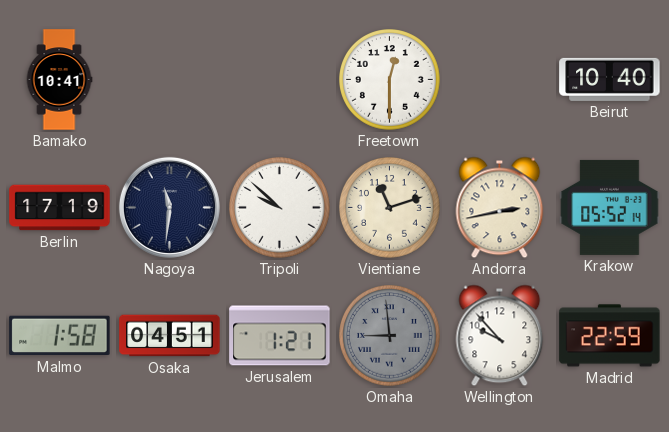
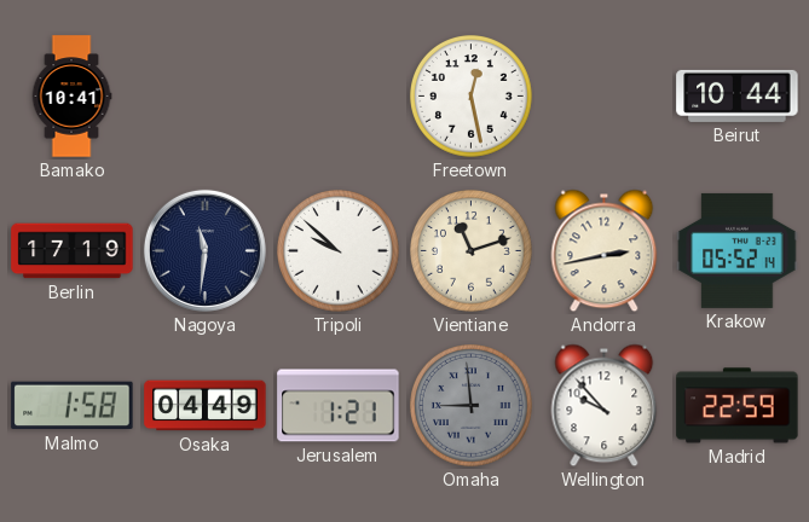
Freetown: 12:30 -> 12:28 (472, 97)
Beirut: 10:40 -> 10:44 (738, 95)
Osaka: 04:51 -> 04:49 (206, 406)
